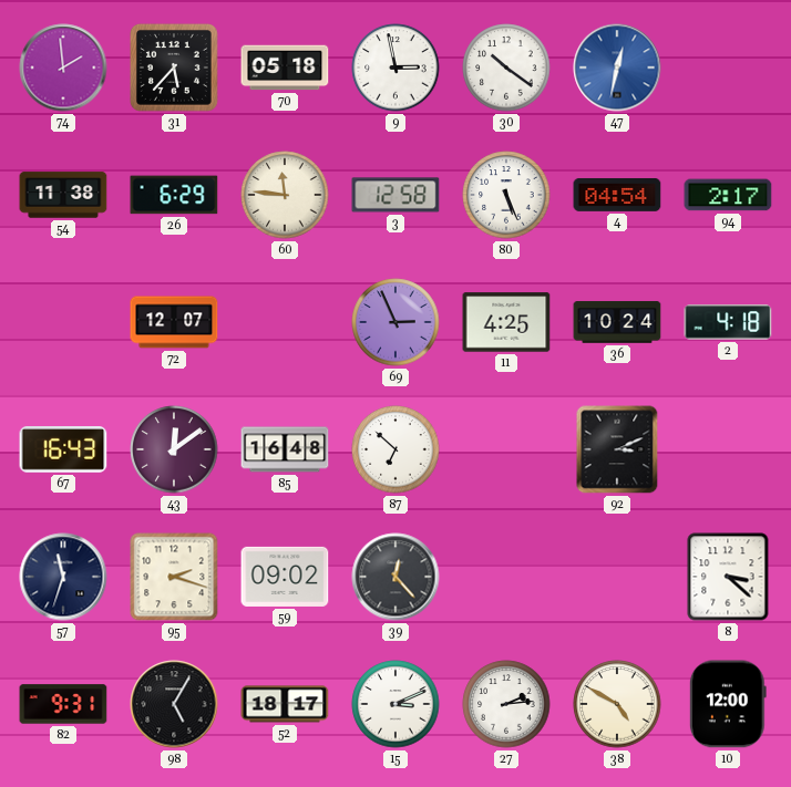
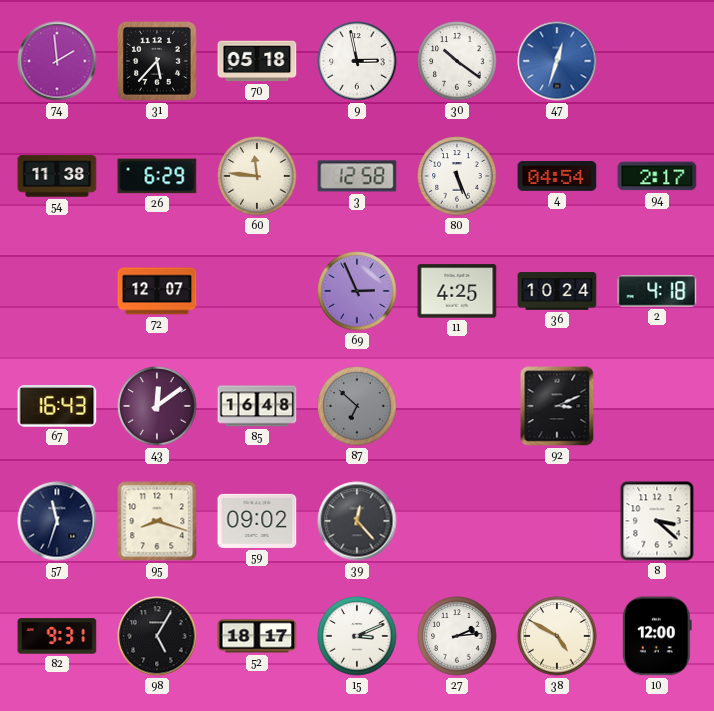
47: 12:32 -> 12:33 (557, 61)
87 dial: white -> grey (357, 406)
95: 2:18 -> 8:18 (157, 521)
